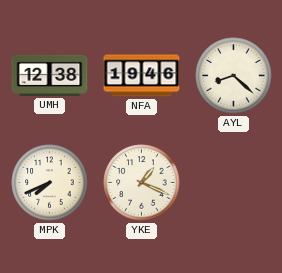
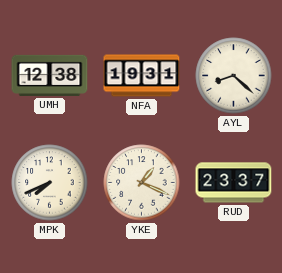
NFA: 19:46 -> 19:31 (142, 76)
RUD: none -> 23:37 (234, 183)
